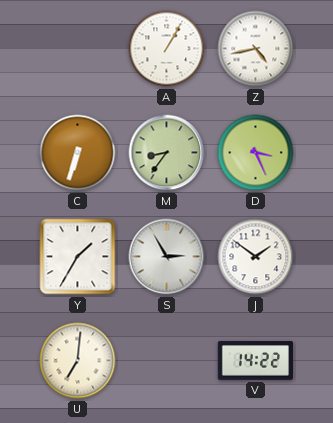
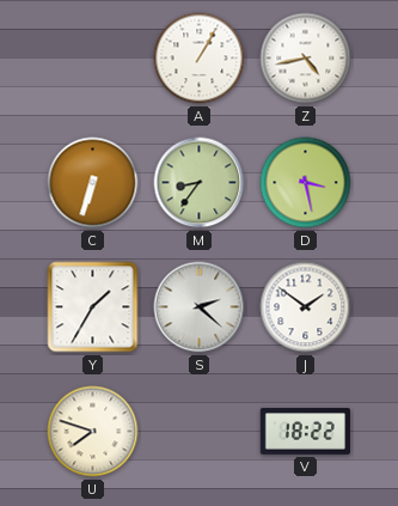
D: 3:26 -> 3:28 (306, 183)
S: 2:55 -> 2:22 (200, 307)
U: 7:01 -> 7:48 (93, 432)
V: 14:22 -> 18:22 (305, 432)
